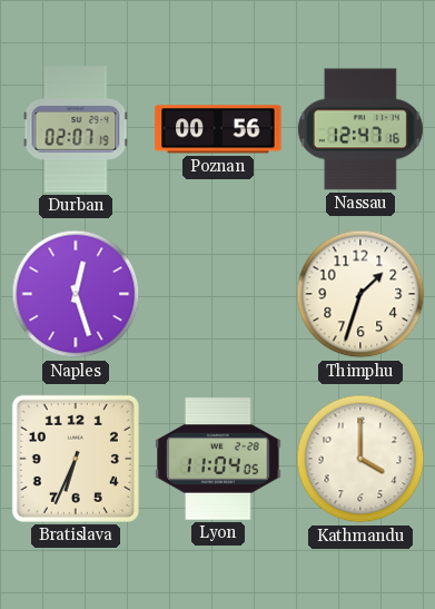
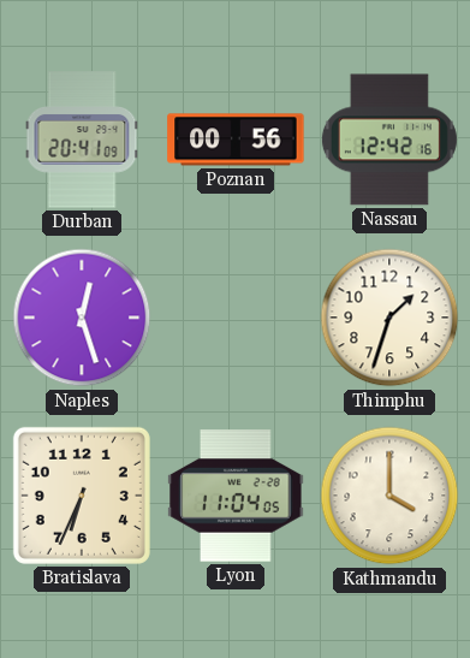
Durban: 02:07 -> 20:41 (82, 140)
Nassau: 12:47 -> 12:42 (389, 140)
